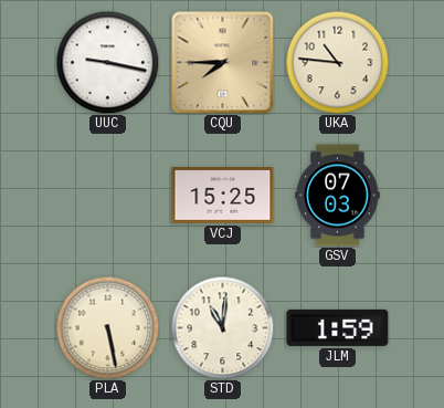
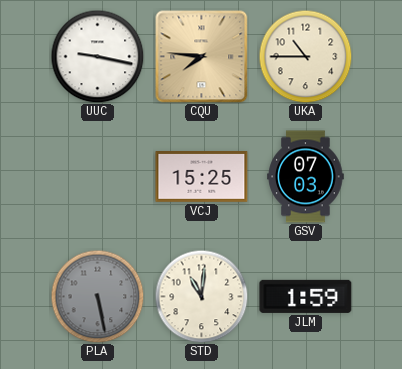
CQU: 7:45 -> 7:46 (201, 56)
UKA: 10:46 -> 10:45 (305, 56)
PLA dial: cream -> grey (97, 296)
